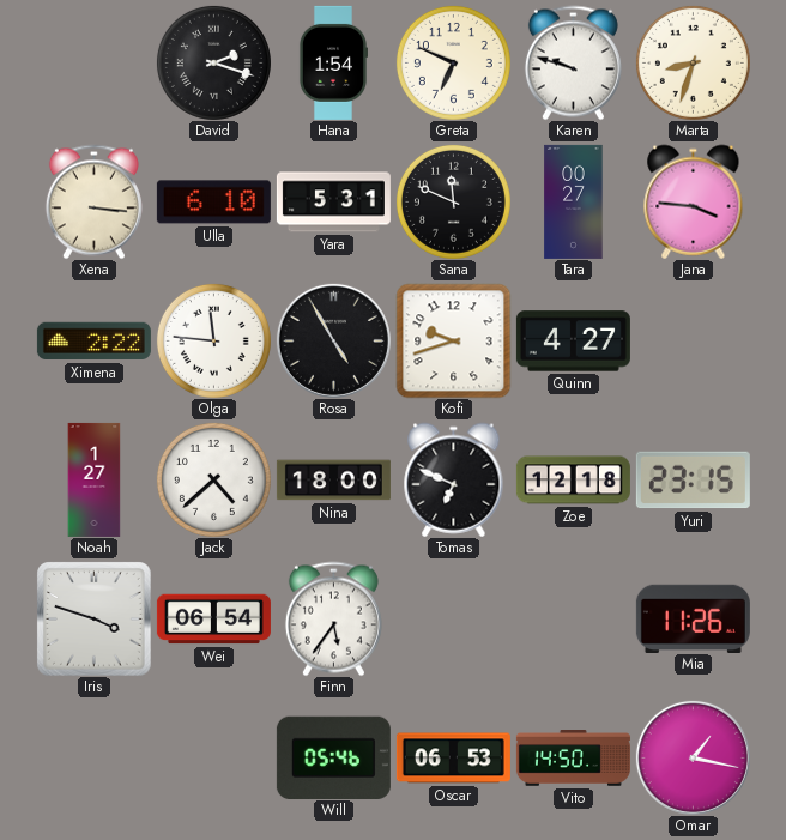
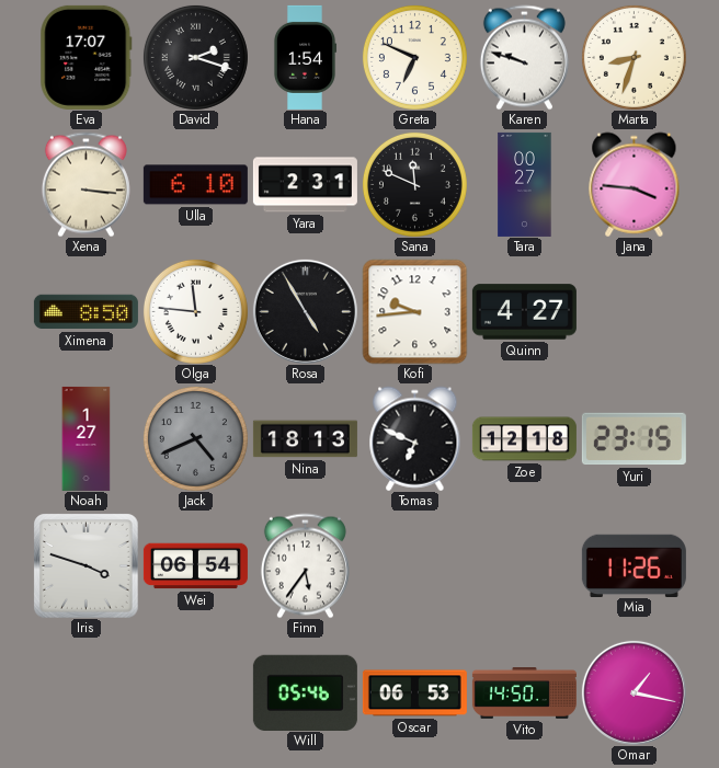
Eva: none -> 17:07 (87, 57)
Yara: 5:31 -> 2:31 (305, 185)
Ximena: 2:22 -> 8:50 (85, 312)
Kofi: 9:42 -> 9:44 (414, 311)
Jack: 4:38 -> 4:41 (195, 438)
Jack dial: white -> grey (195, 438)
Nina: 18:00 -> 18:13 (305, 439)
